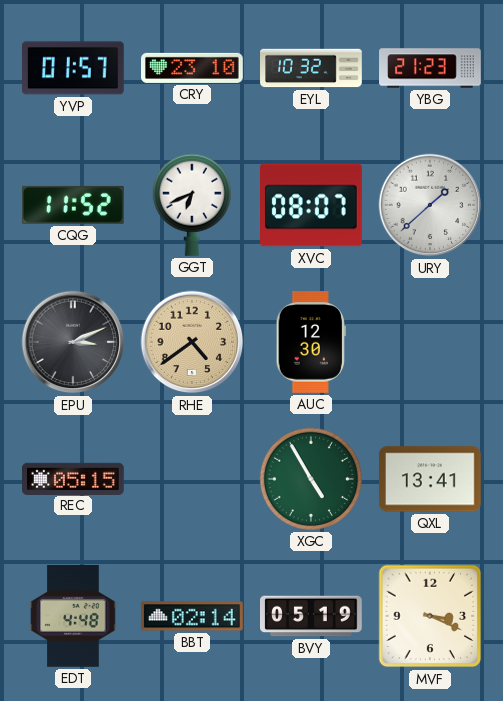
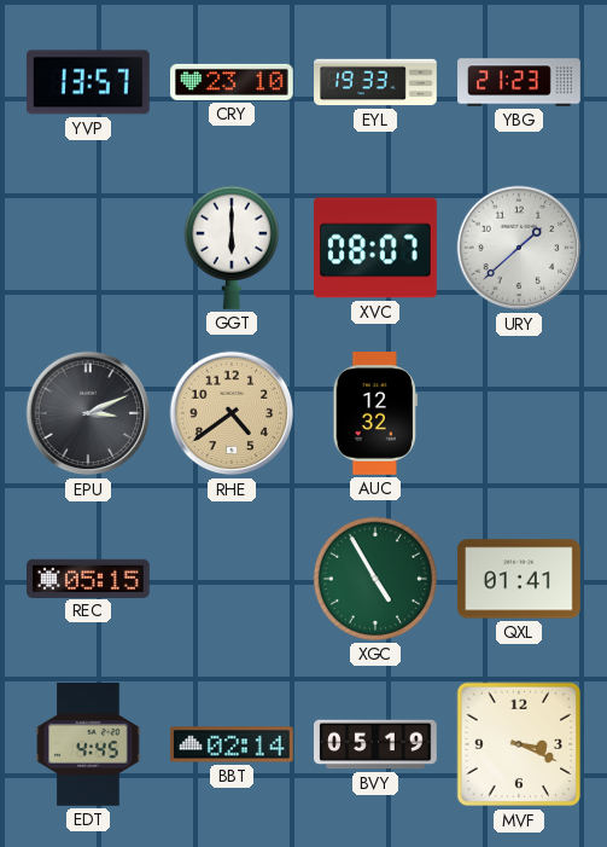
YVP: 01:57 -> 13:57 (88, 82)
EYL: 10:32 -> 19:33 (375, 82)
CQG: 11:52 -> none (73, 205)
GGT: 6:41 -> 6:00 (232, 248)
AUC: 12:30 -> 12:32 (375, 414)
QXL: 13:41 -> 01:41 (519, 579)
EDT: 4:48 -> 4:45 (88, 746)
